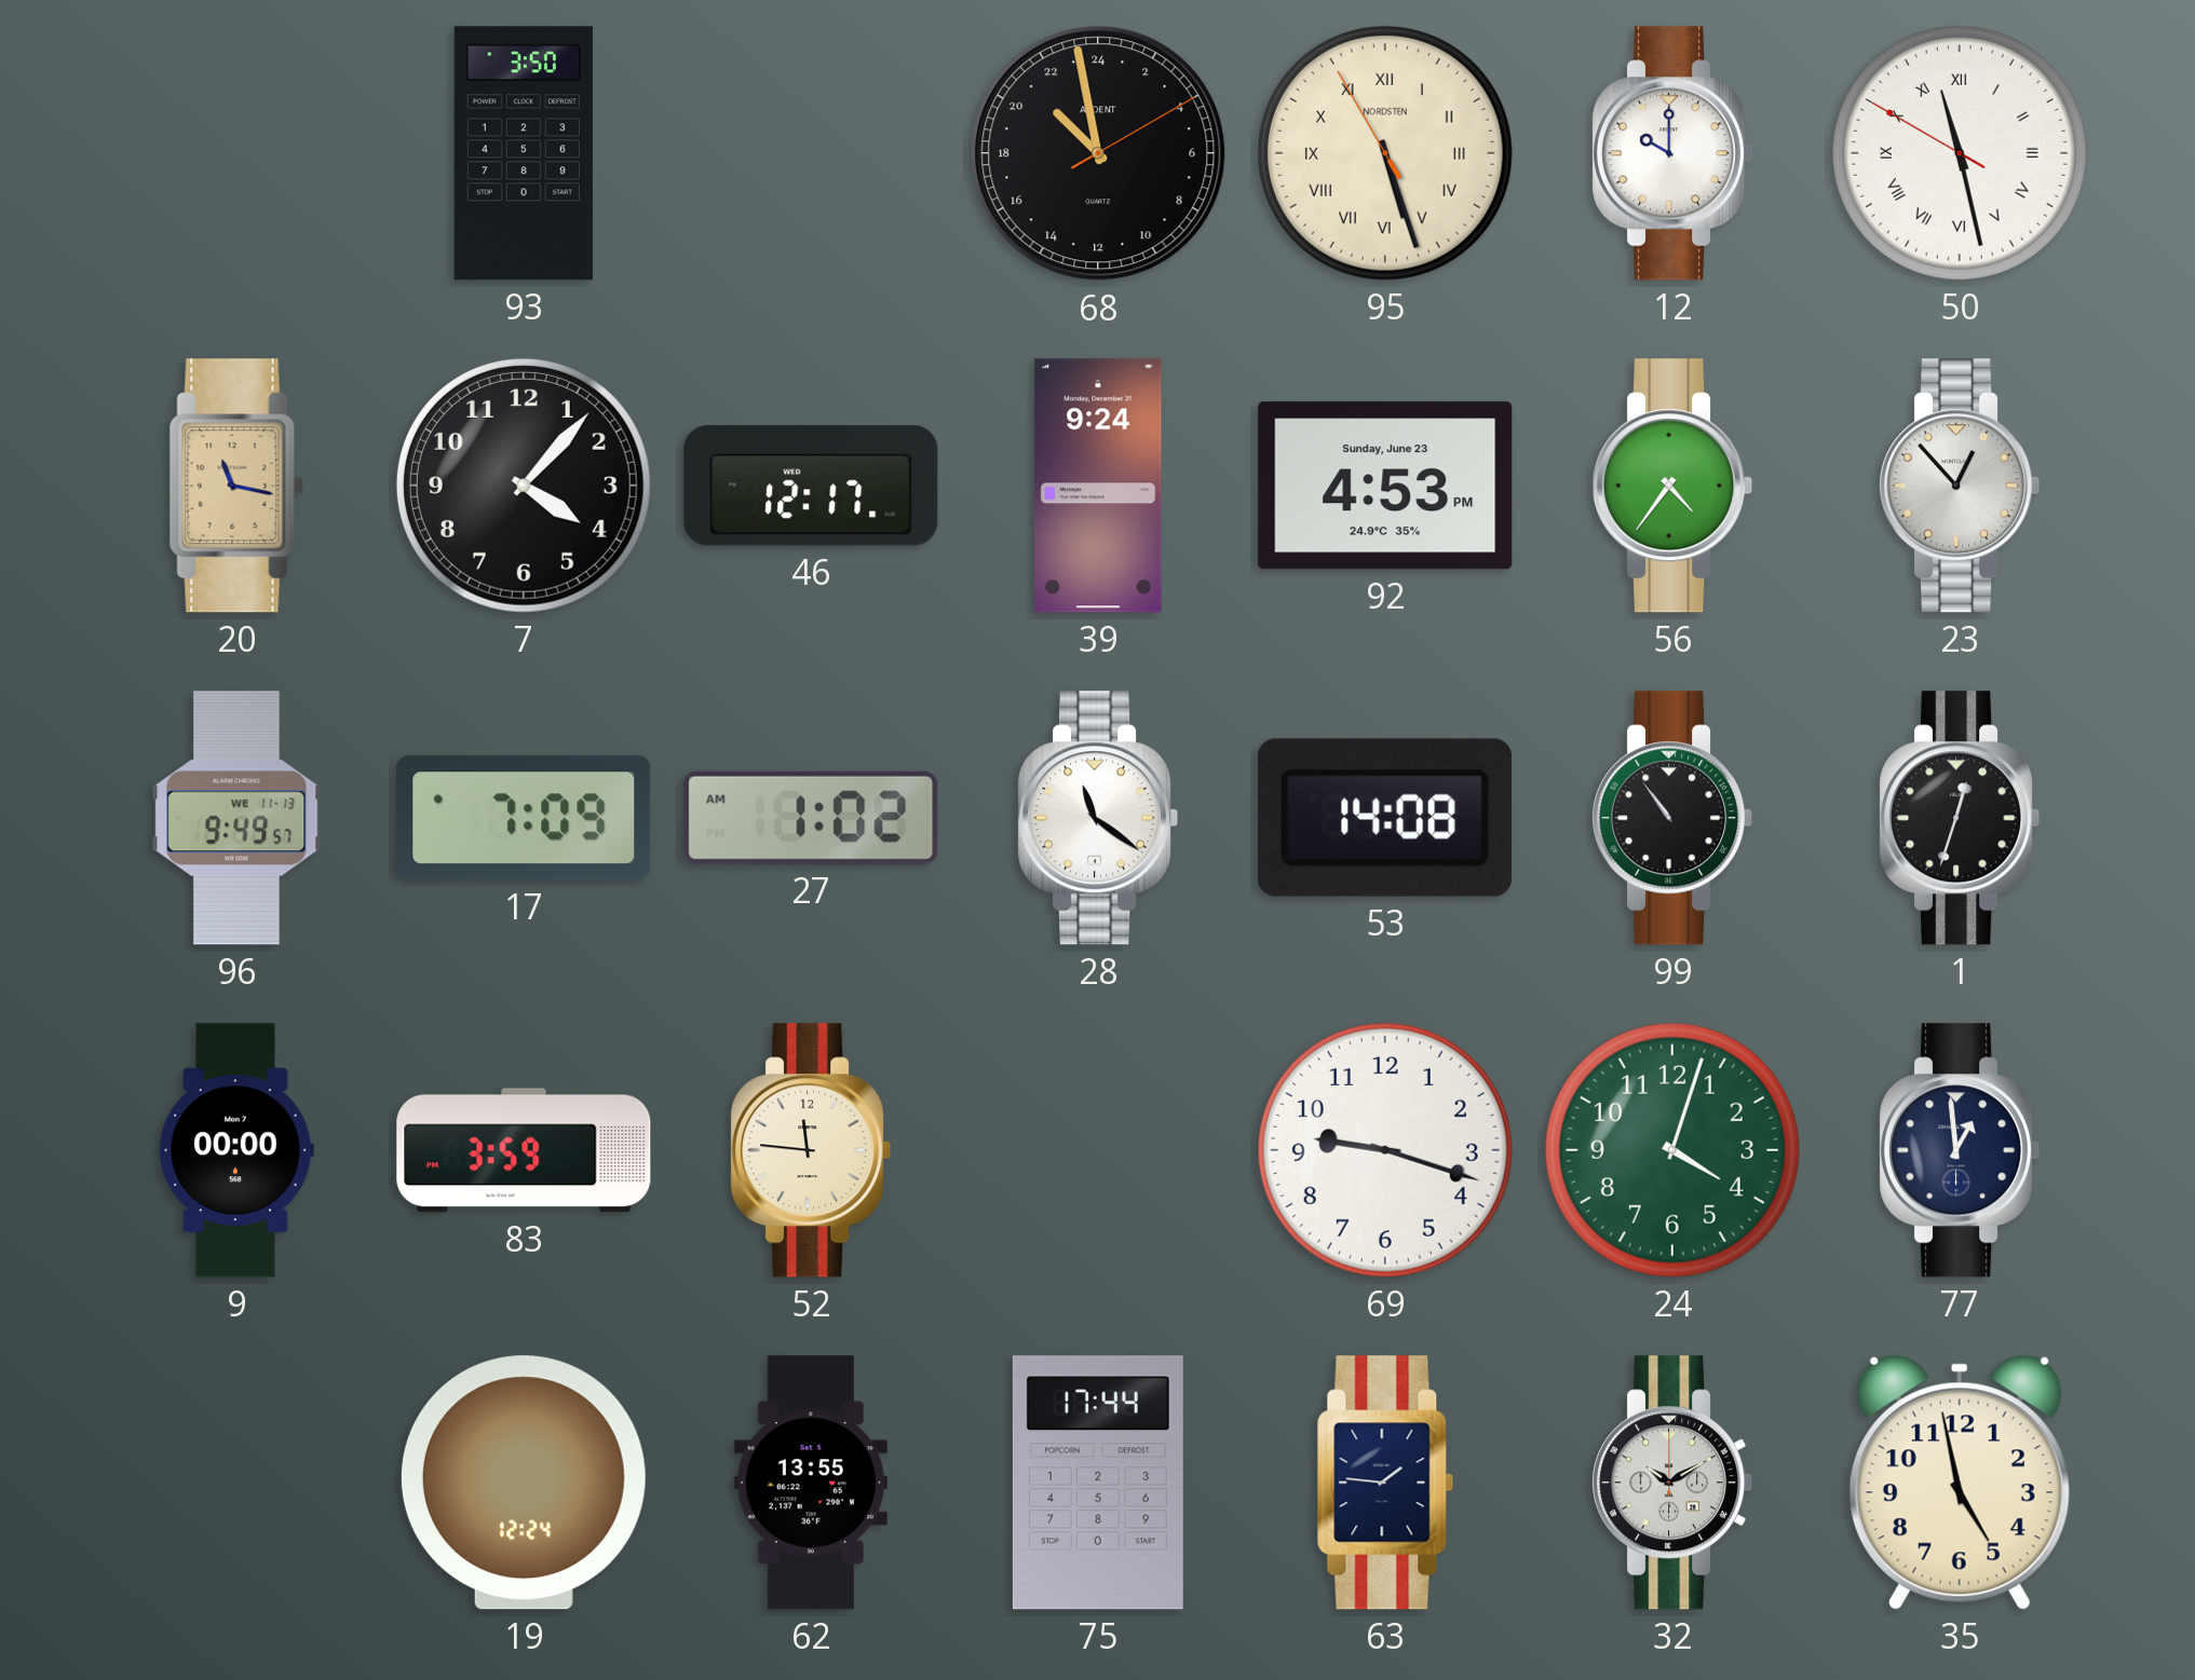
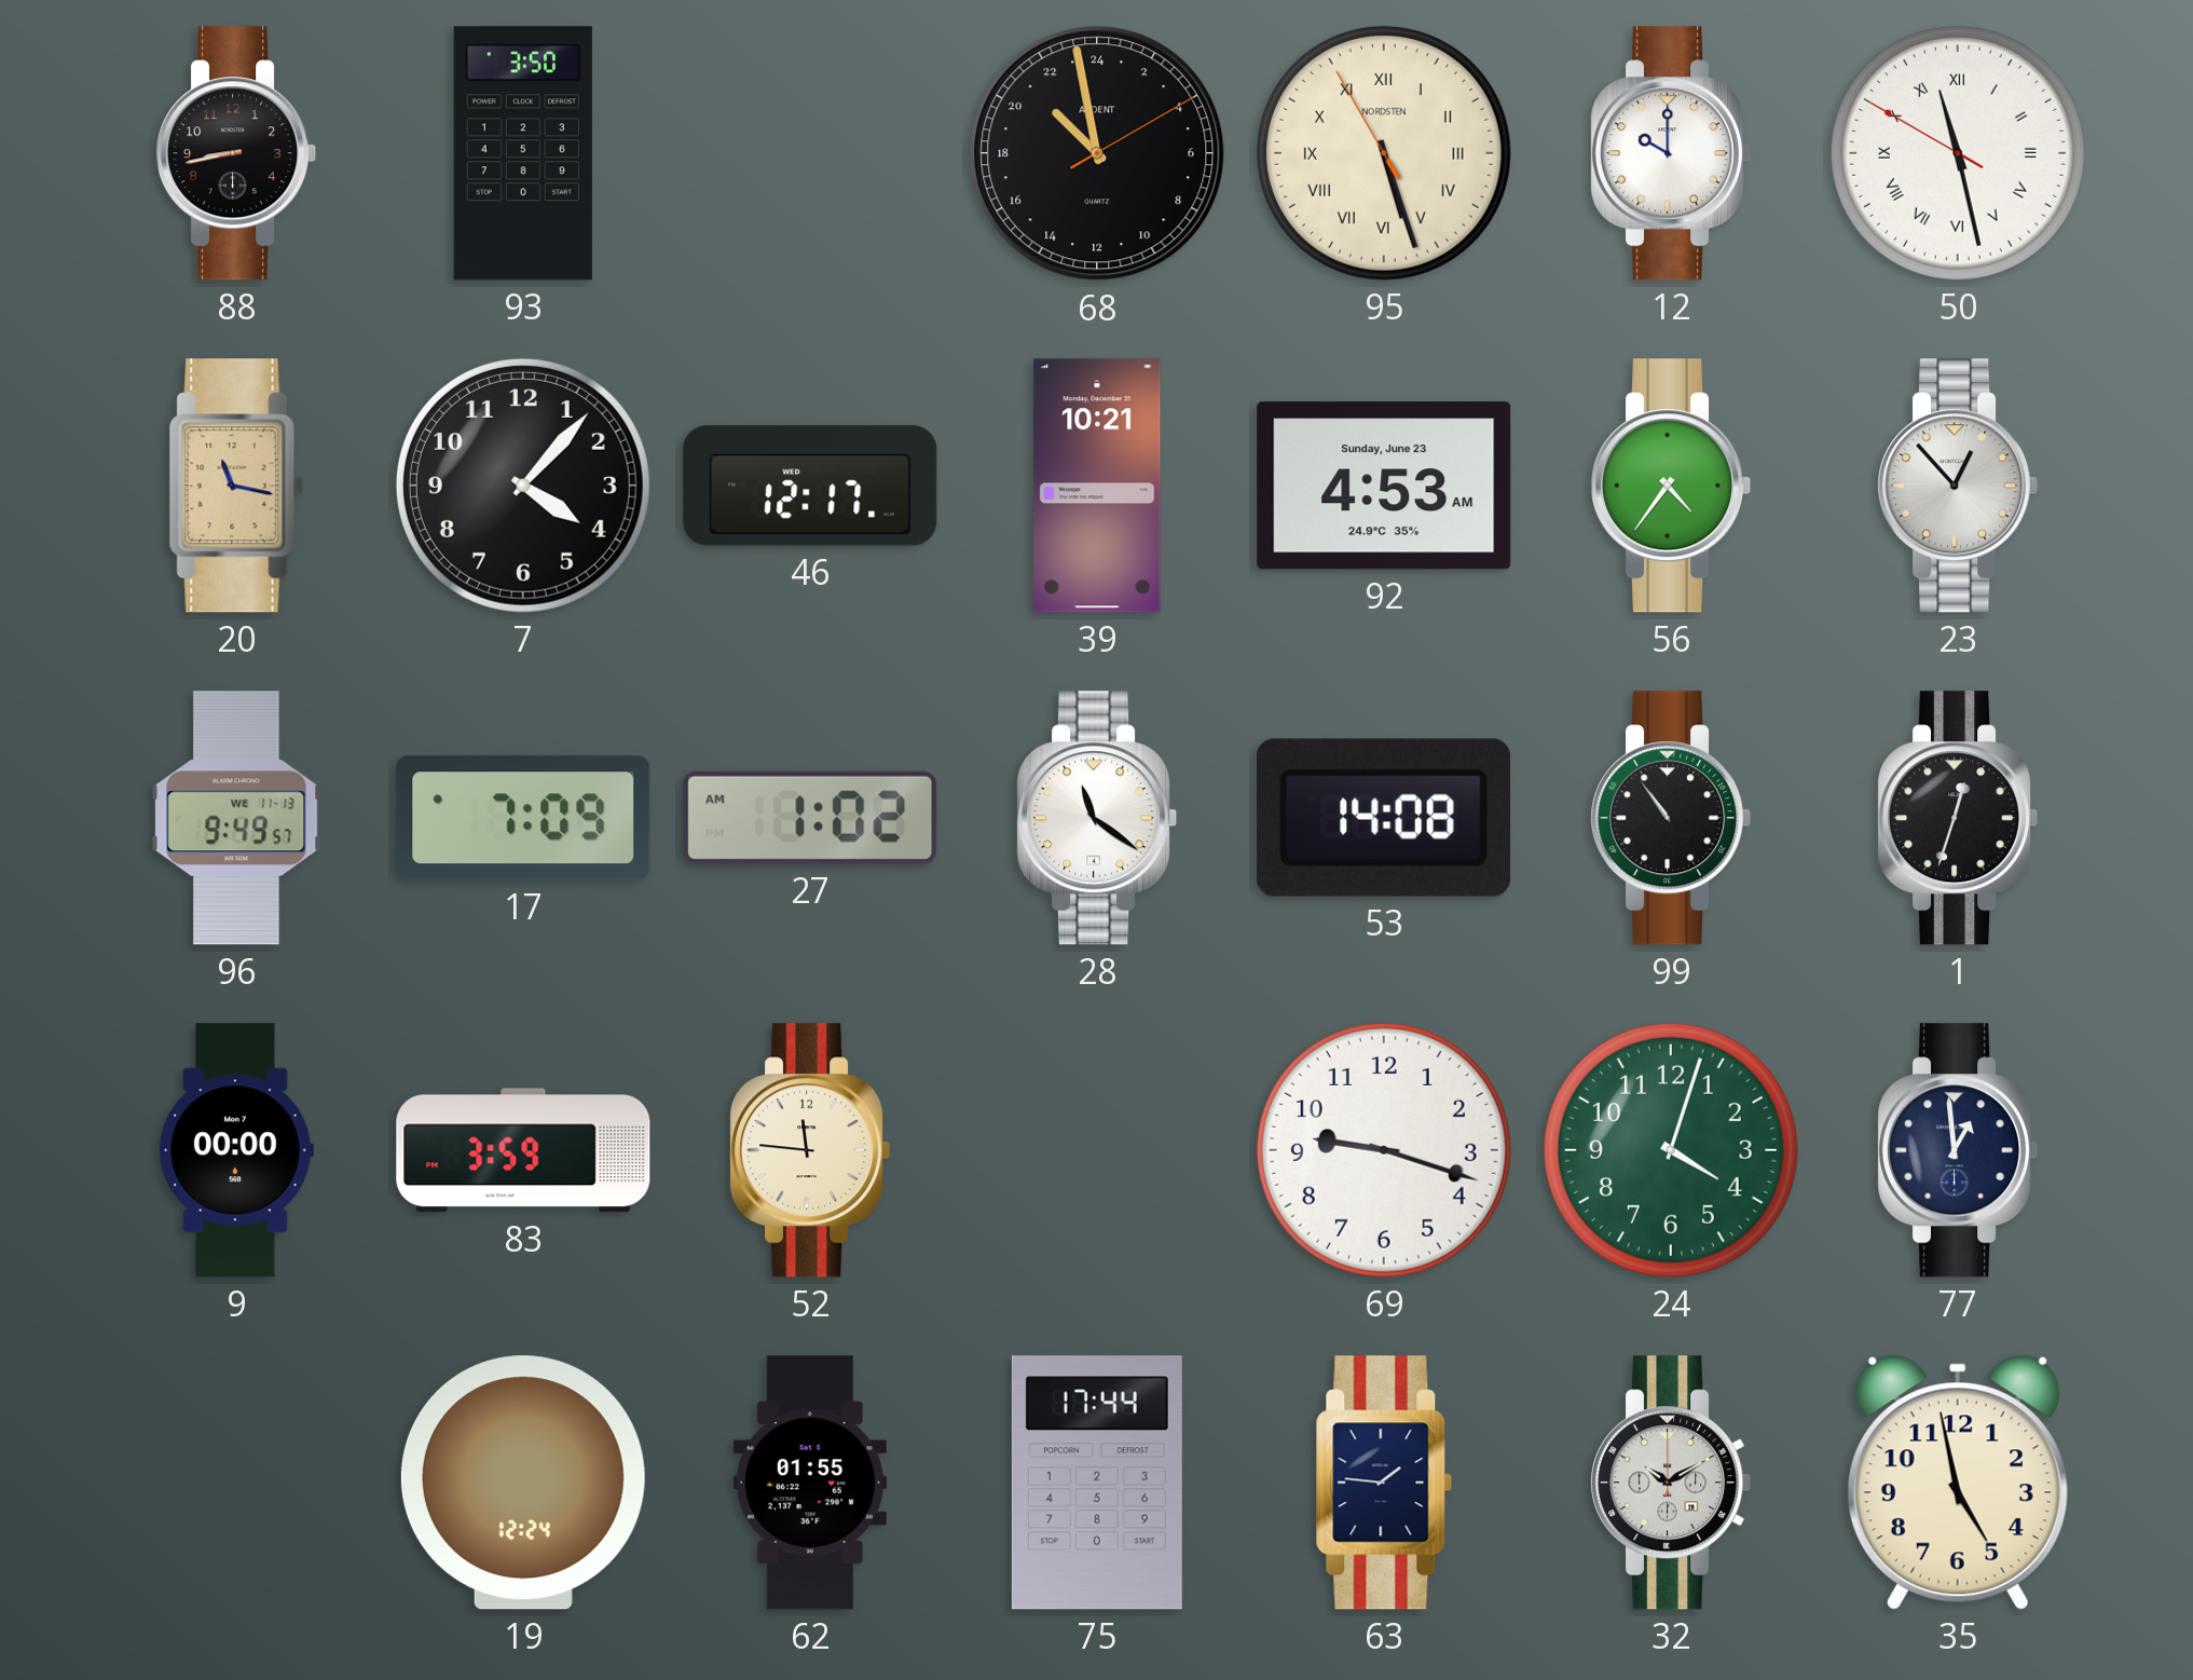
88: none -> 8:43 (236, 153)
39: 9:24 -> 10:21 (1097, 486)
92: 4:53 PM -> 4:53 AM (1384, 486)
62: 13:55 -> 01:55 (810, 1483)
